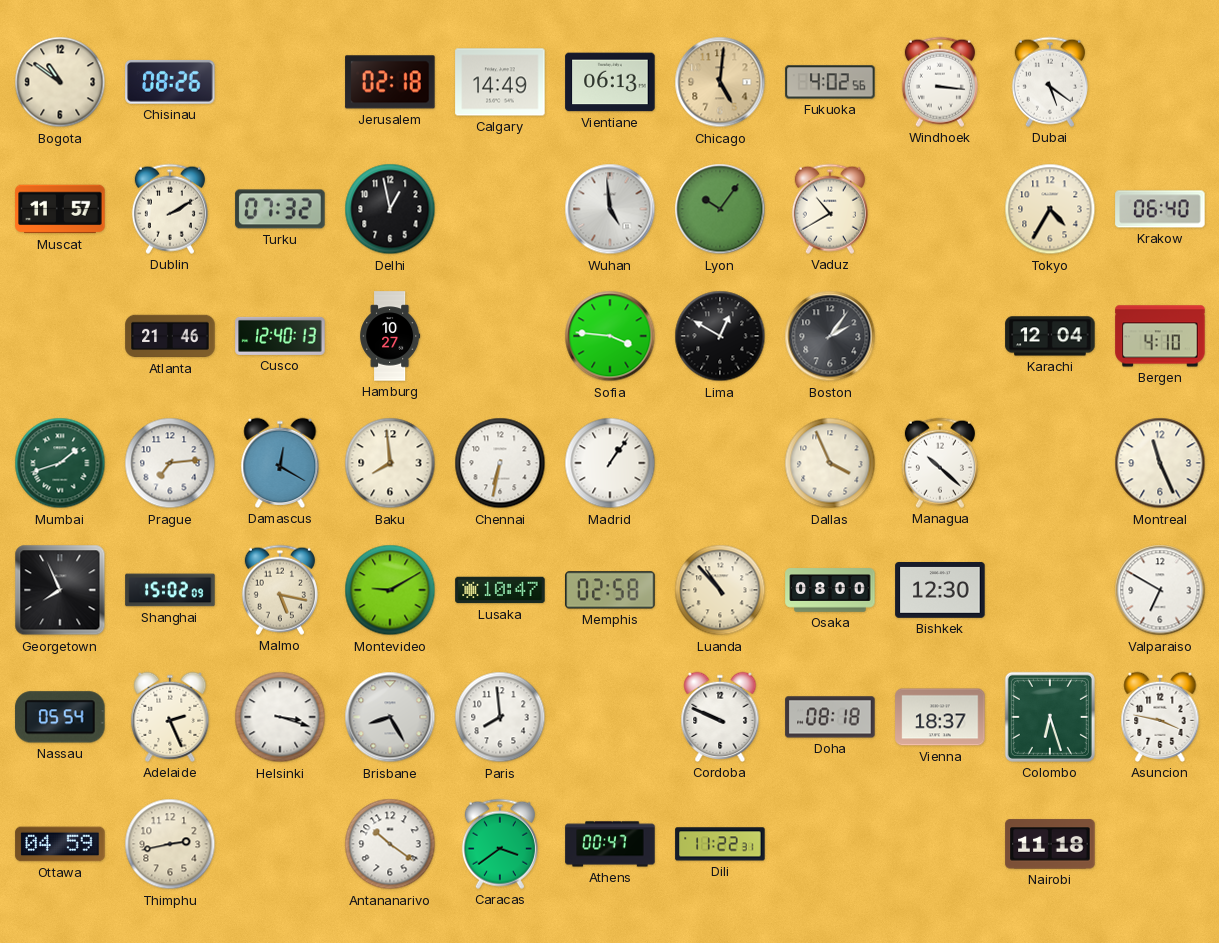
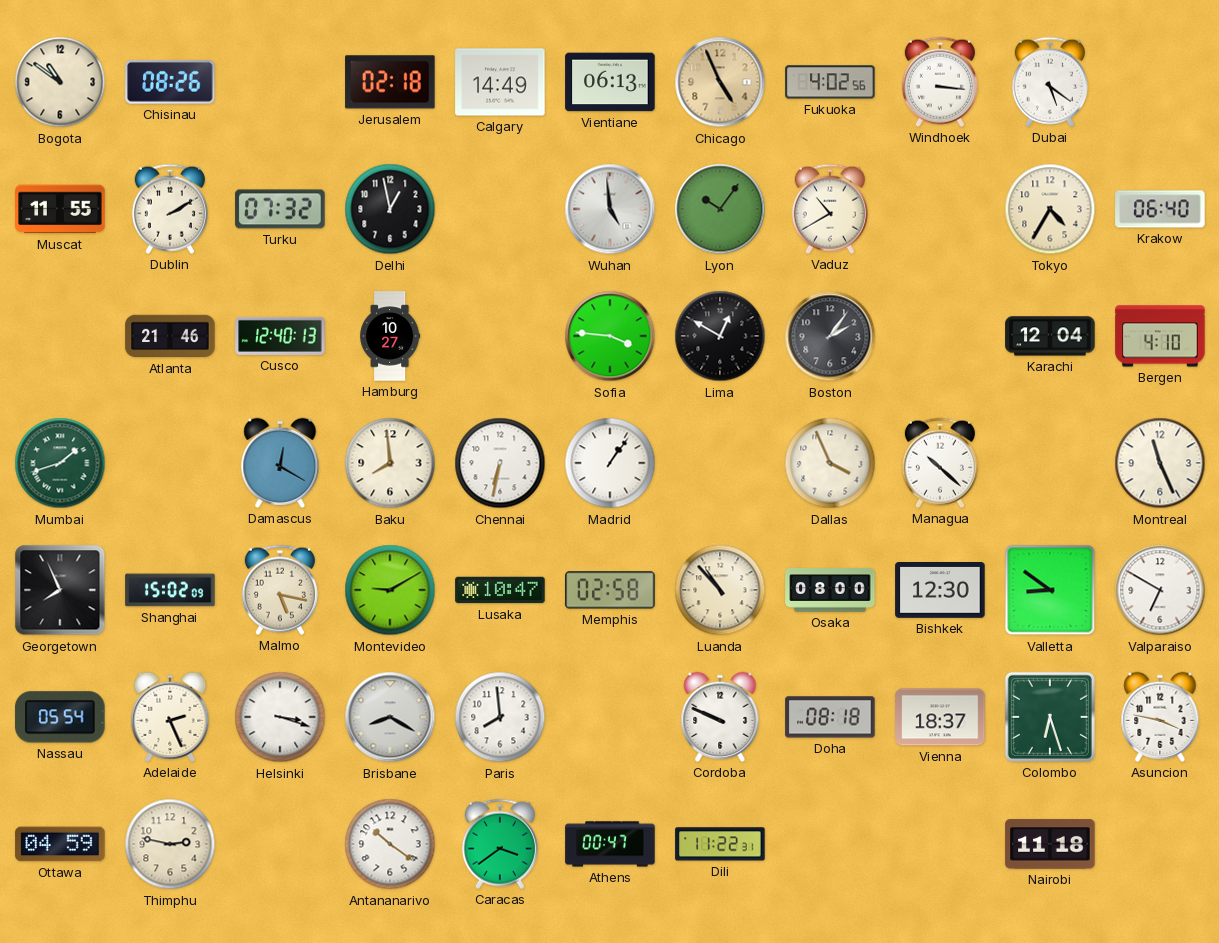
Chicago: 5:01 -> 4:56 (720, 82)
Muscat: 11:57 -> 11:55 (60, 209)
Prague: 7:14 -> none (170, 463)
Valletta: none -> 8:51 (1050, 590)
Brisbane: 8:25 -> 8:20 (390, 717)
Thimphu: 2:43 -> 2:47 (170, 844)
